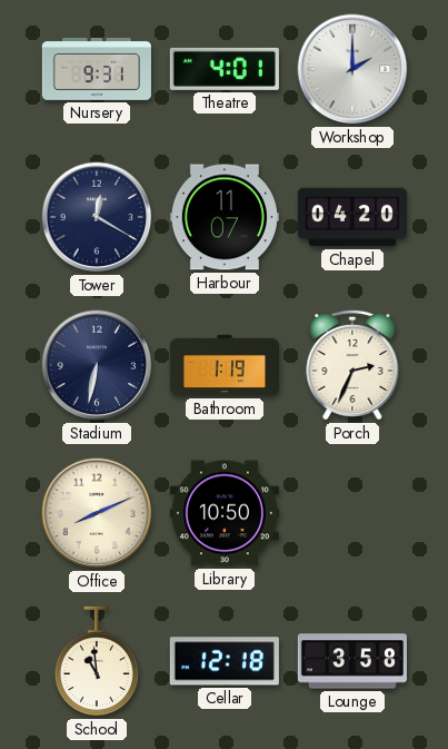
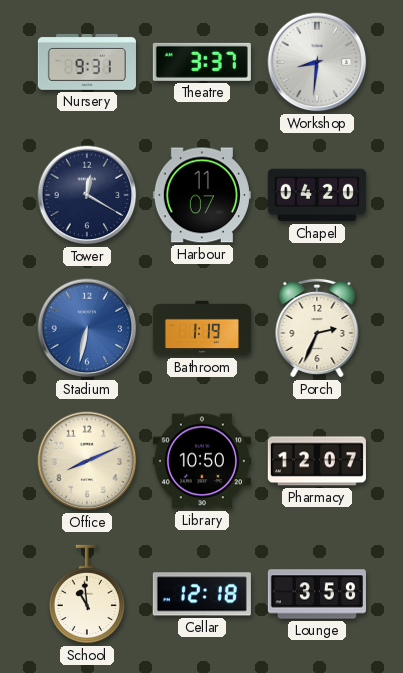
Theatre: 4:01 -> 3:37 (202, 62)
Workshop: 2:00 -> 8:31 (317, 62)
Stadium dial: navy -> blue (87, 328)
Pharmacy: none -> 12:07 (317, 461)
